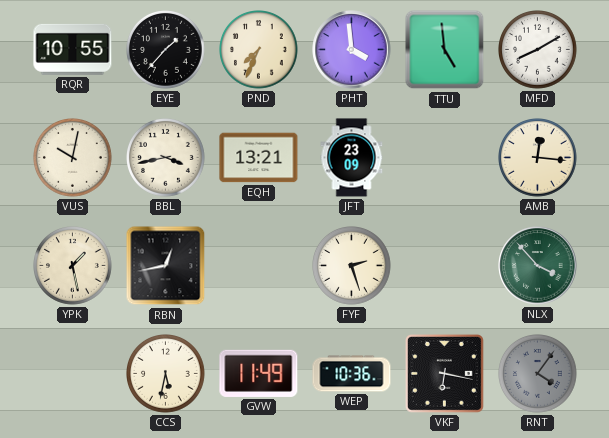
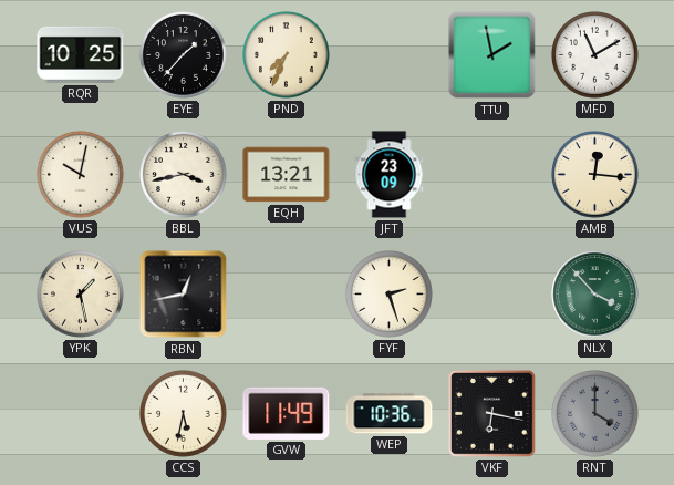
RQR: 10:55 -> 10:25 (81, 54)
PHT: 3:59 -> none (352, 50)
TTU: 4:59 -> 1:58 (492, 55)
MFD: 8:10 -> 11:10 (595, 55)
RNT: 4:06 -> 4:00 (595, 414)
